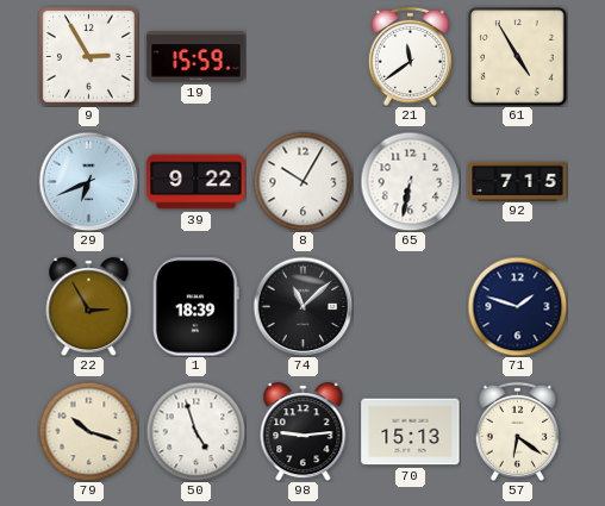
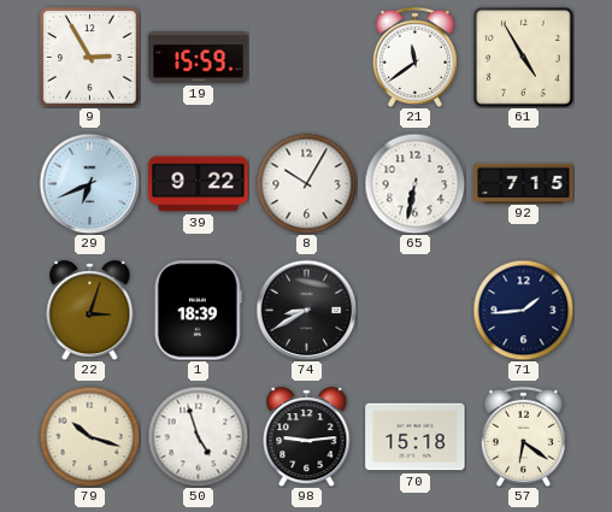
22: 2:55 -> 3:03 (90, 311)
74: 11:08 -> 8:40 (306, 310)
71: 1:48 -> 1:44 (523, 310)
70: 15:13 -> 15:18 (416, 437)
